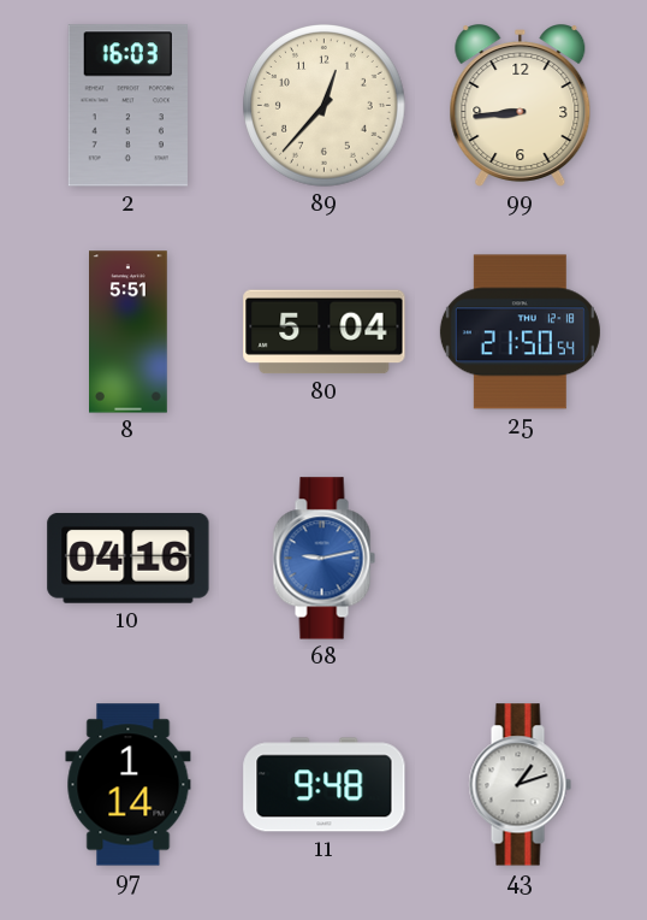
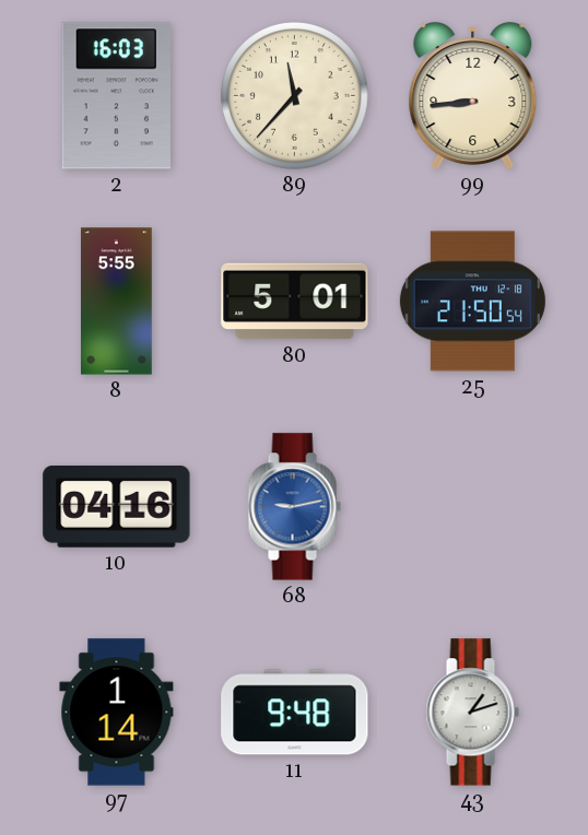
89: 12:37 -> 11:37 (295, 96)
8: 5:51 -> 5:55 (117, 302)
80: 5:04 -> 5:01 (295, 302)
